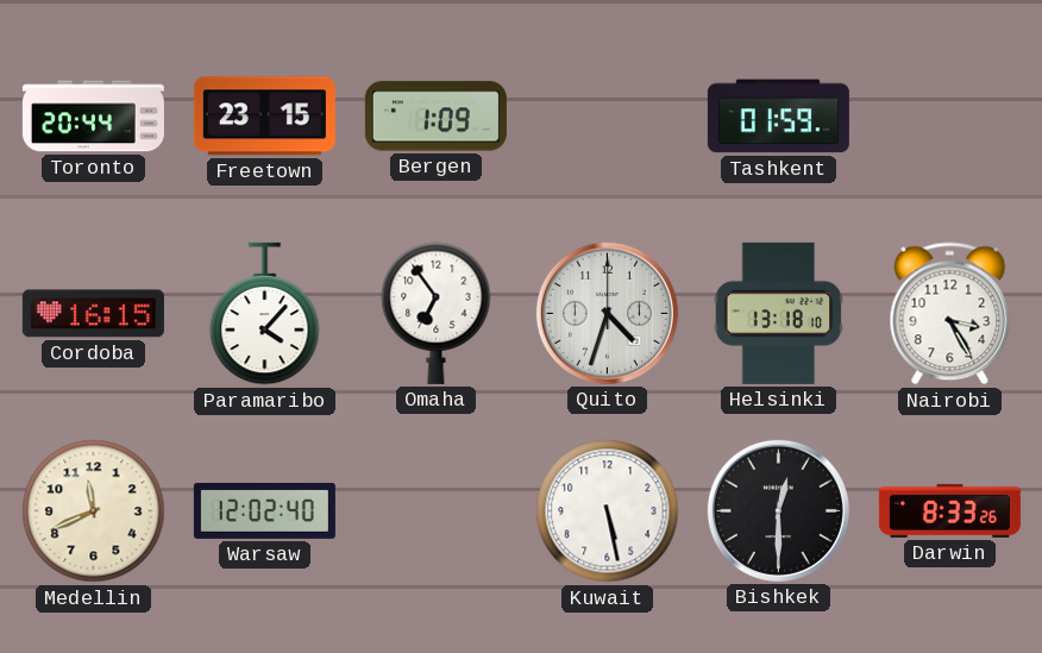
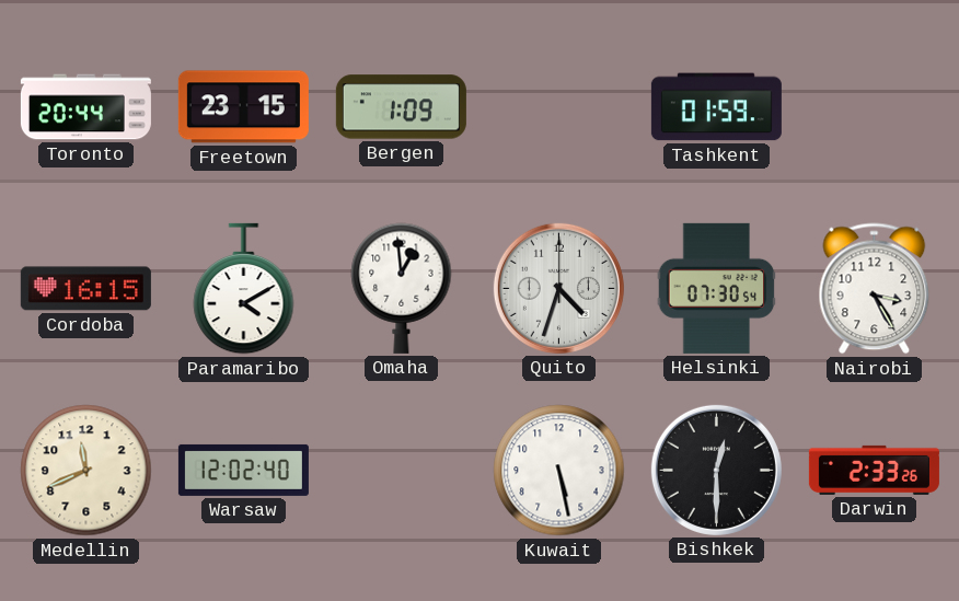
Paramaribo: 4:07 -> 4:10 (244, 289)
Omaha: 6:54 -> 12:59 (402, 288)
Helsinki: 13:18 -> 07:30 (717, 288)
Darwin: 8:33 -> 2:33 (874, 470)
